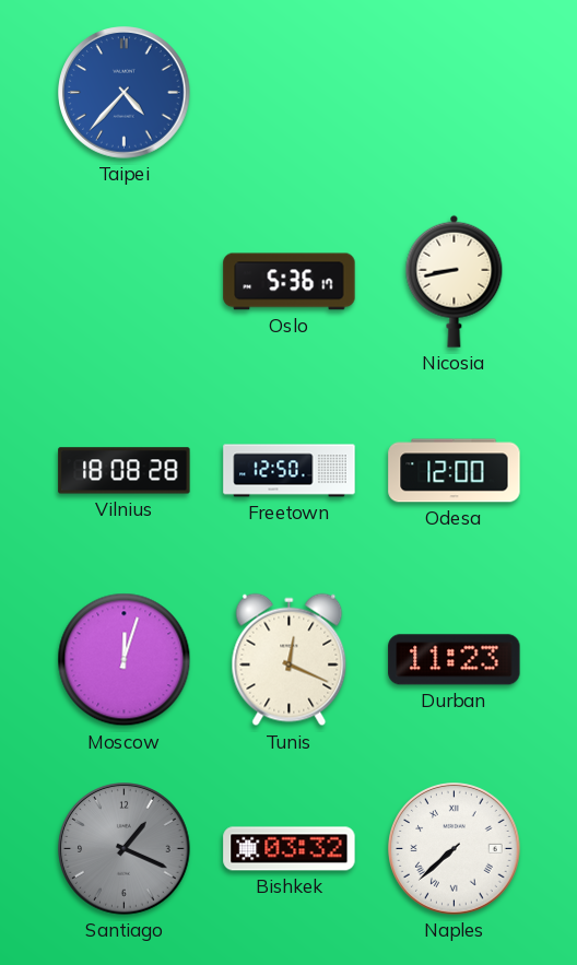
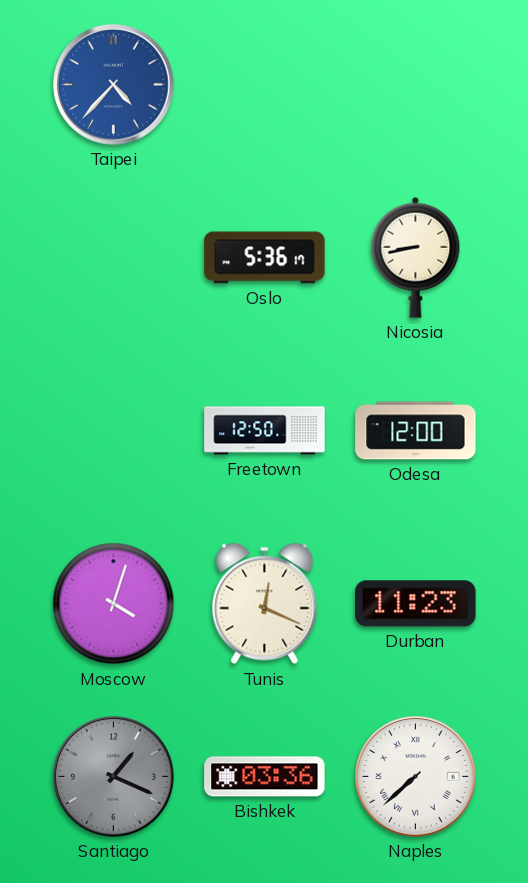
Vilnius: 18:08 -> none (125, 471)
Moscow: 12:03 -> 4:03 (114, 604)
Bishkek: 03:32 -> 03:36 (265, 777)
